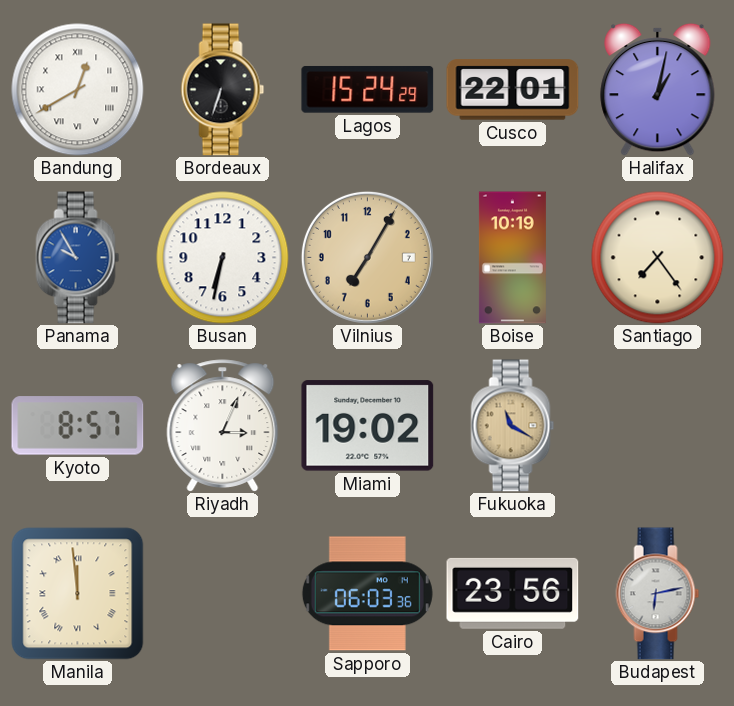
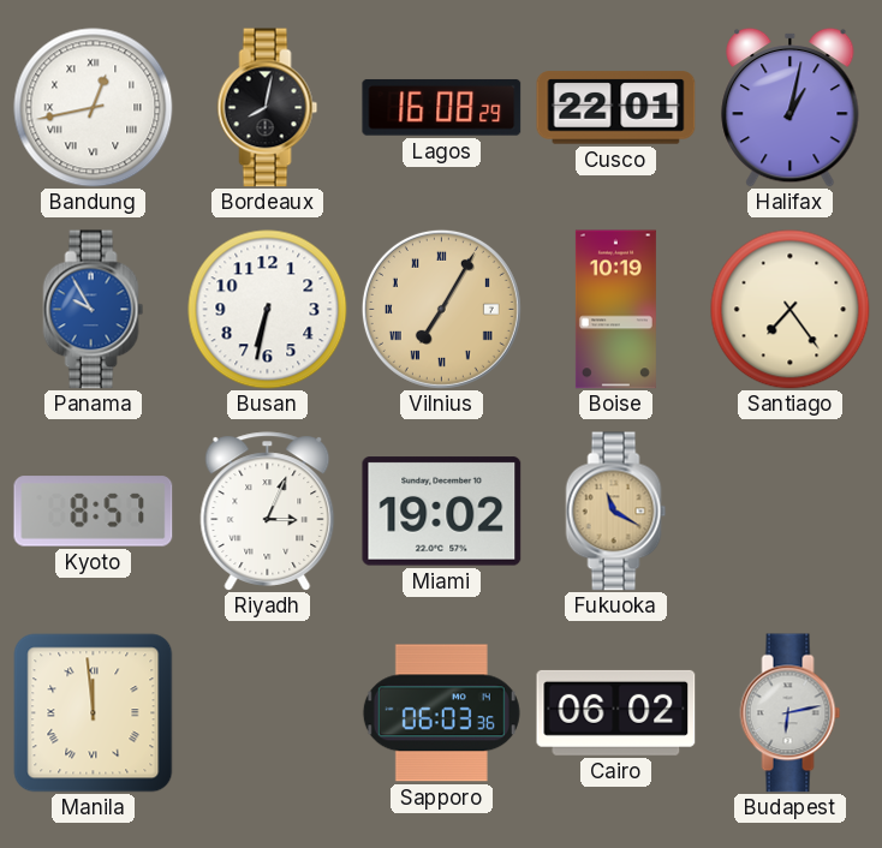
Bandung: 12:40 -> 12:43 (94, 108)
Bordeaux: 6:33 -> 8:02 (268, 108)
Lagos: 15:24 -> 16:08 (442, 107)
Vilnius numerals: Arabic -> Roman (441, 309)
Cairo: 23:56 -> 06:02 (616, 712)
